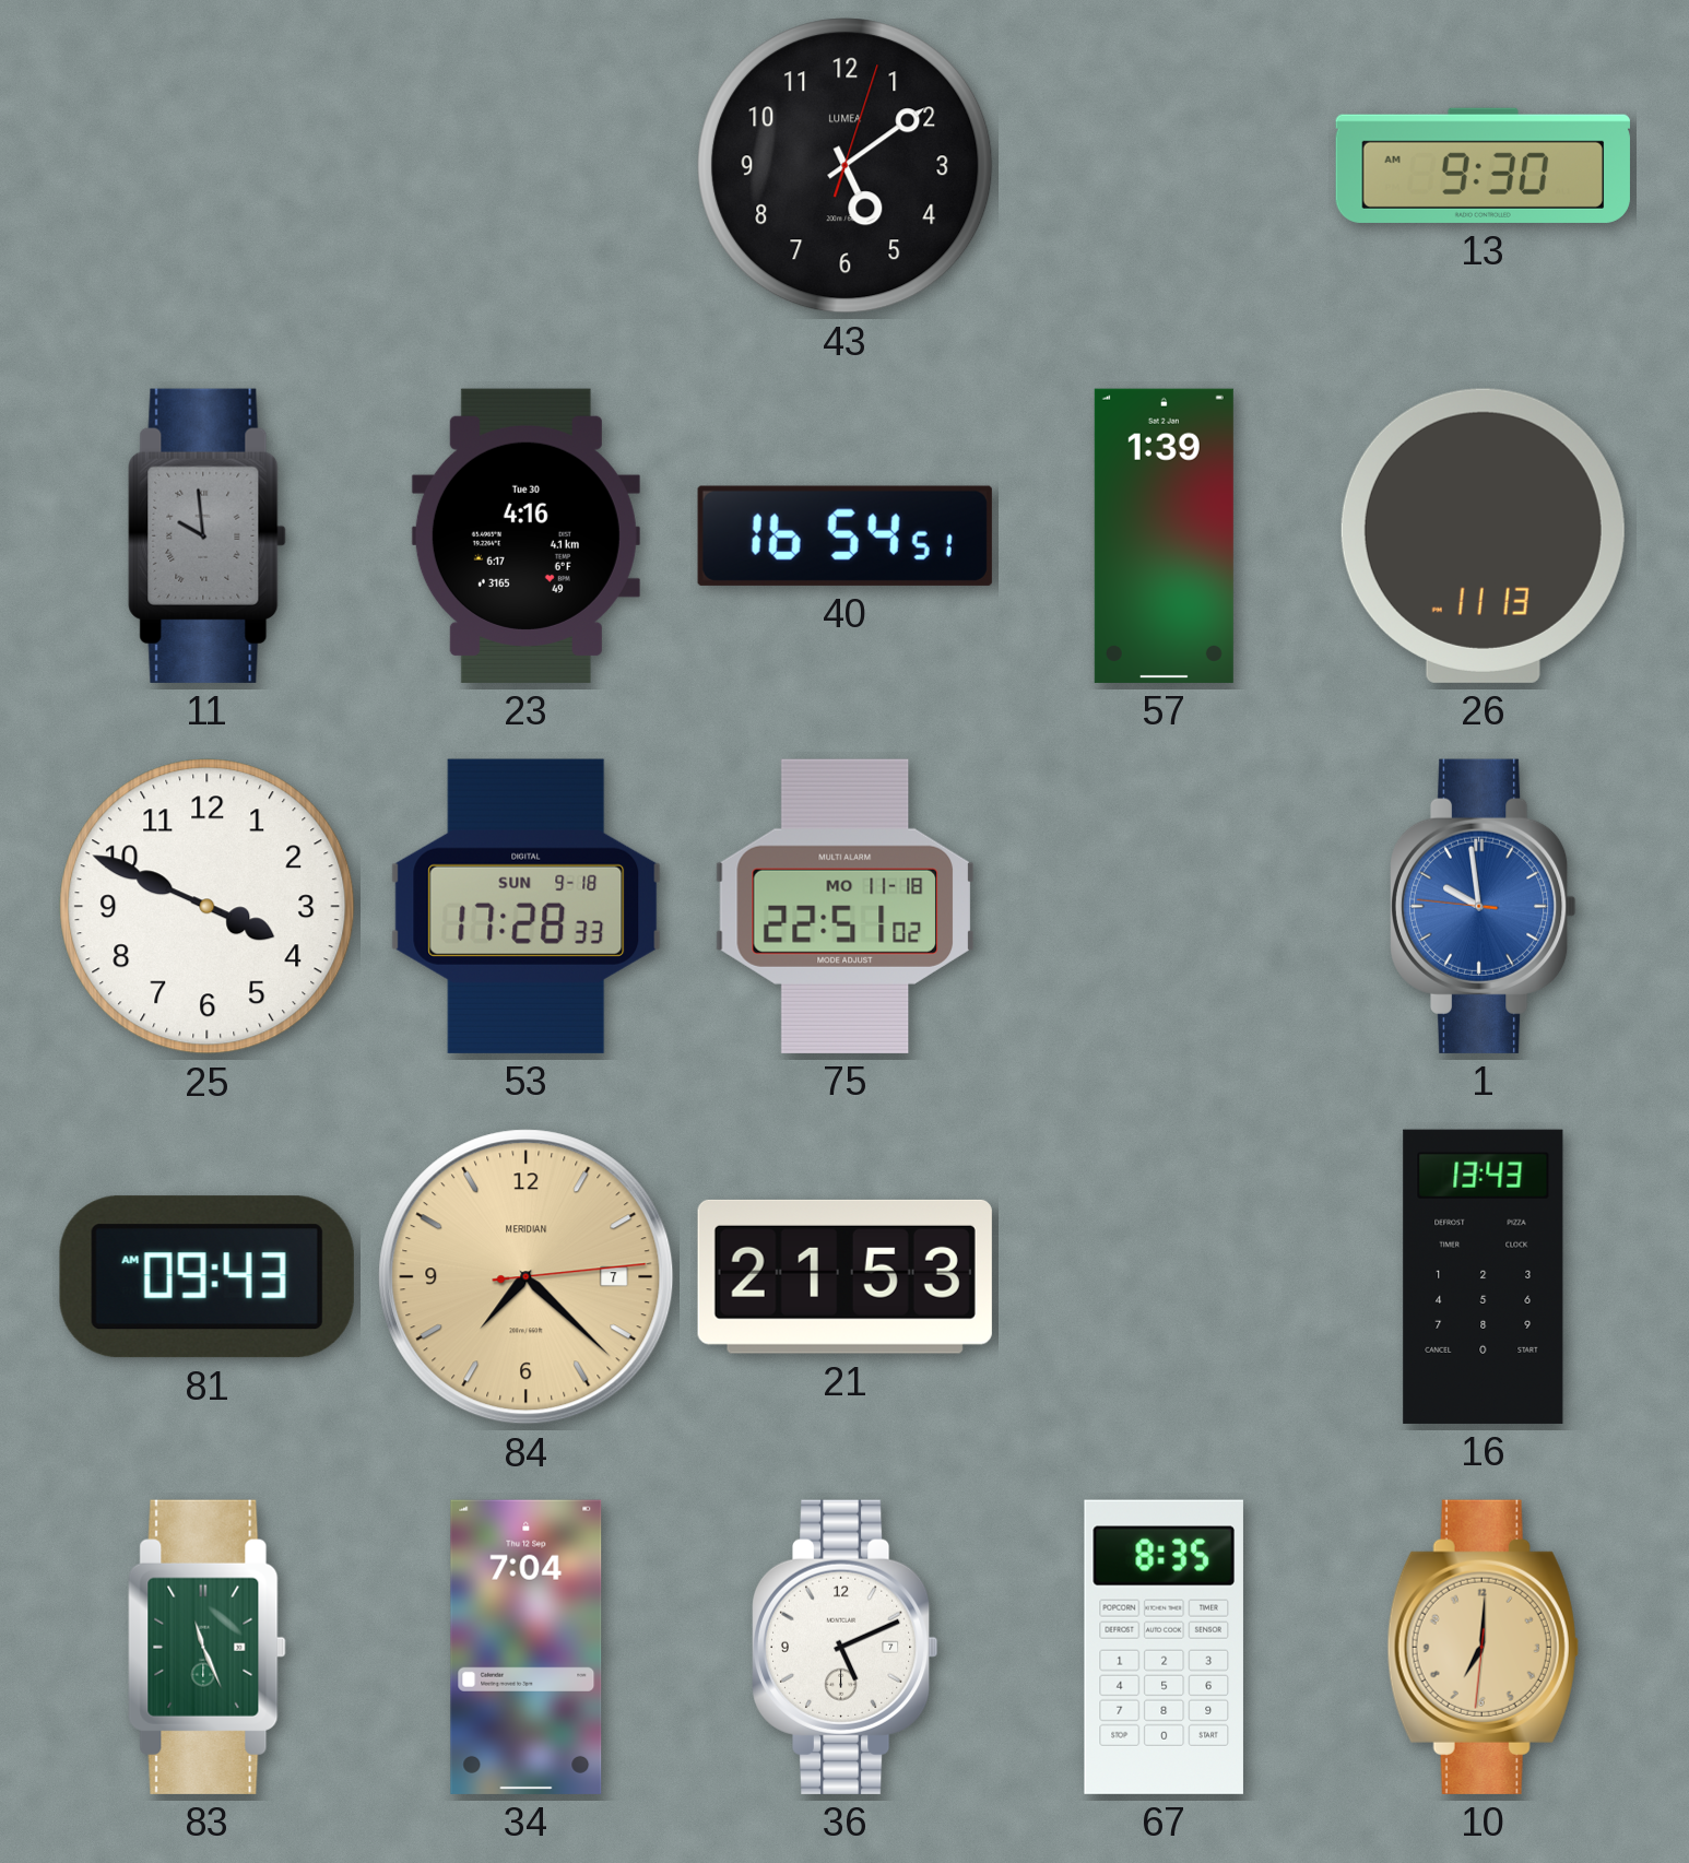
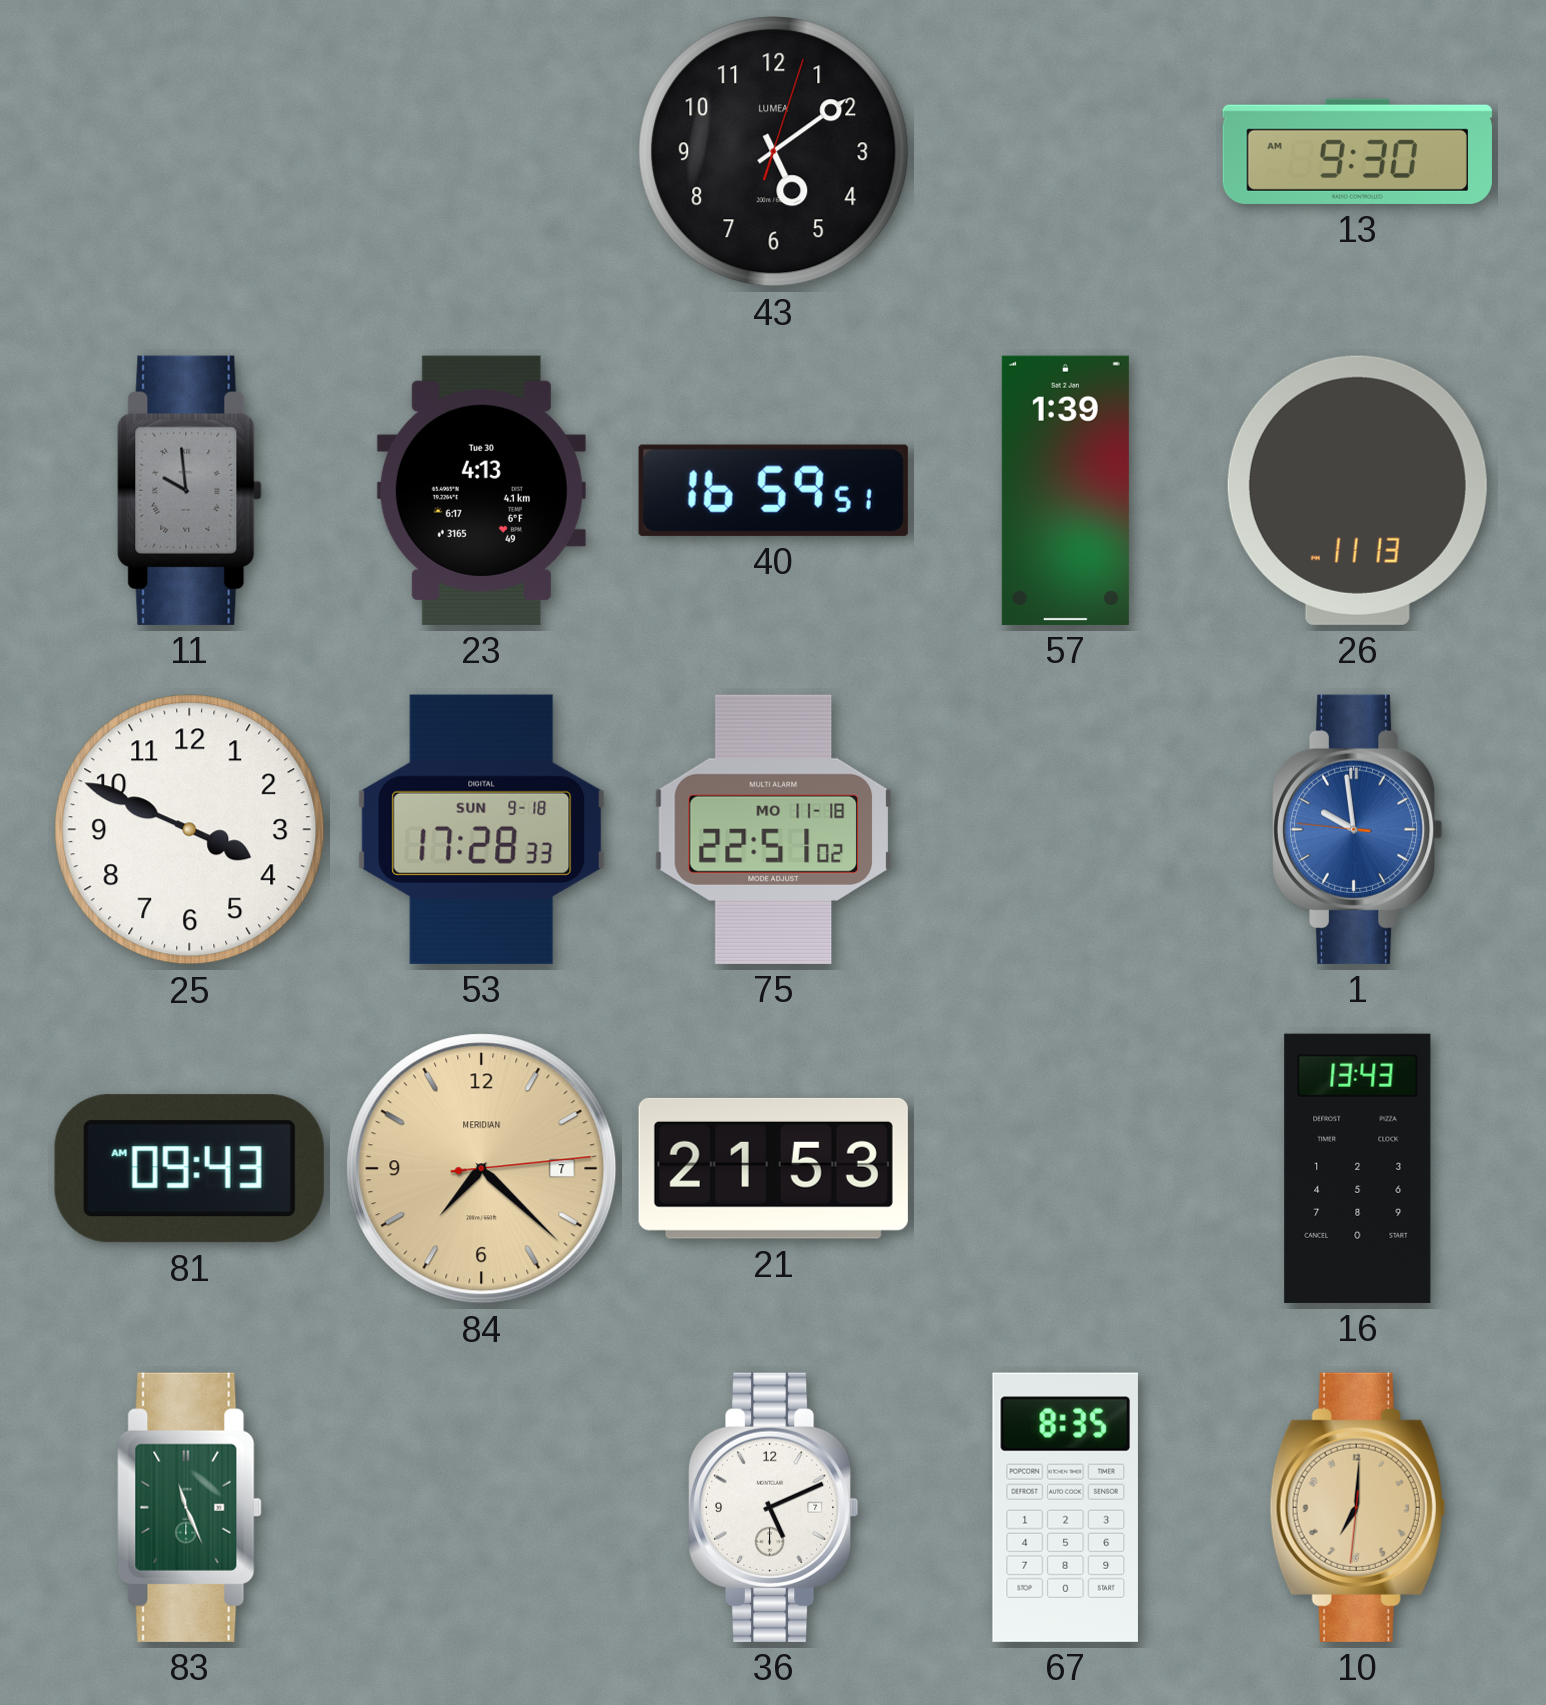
23: 4:16 -> 4:13 (481, 490)
40: 16:54 -> 16:59 (773, 490)
34: 7:04 -> none (527, 1647)
